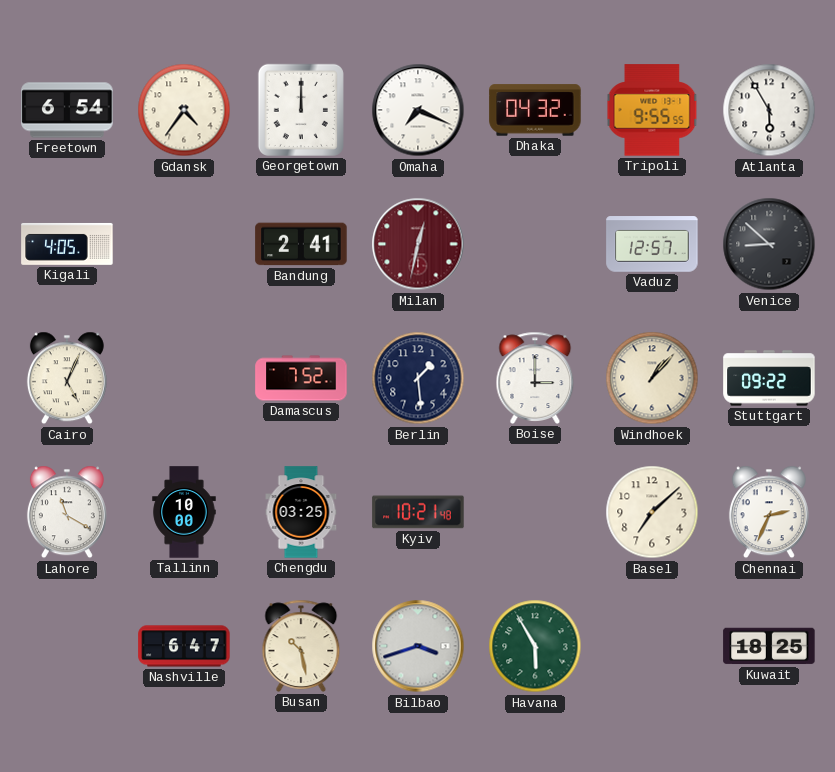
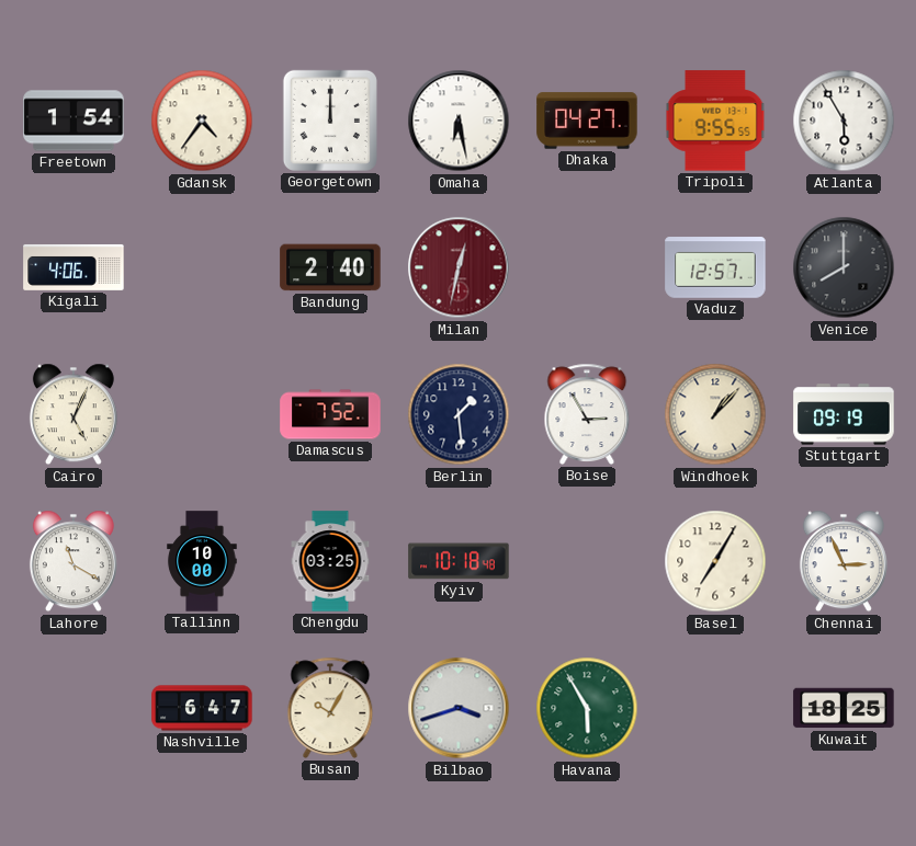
Freetown: 6:54 -> 1:54 (73, 121)
Omaha: 7:19 -> 6:28 (459, 121)
Dhaka: 04:32 -> 04:27 (587, 121)
Kigali: 4:05 -> 4:06 (73, 267)
Bandung: 2:41 -> 2:40 (330, 267)
Venice: 8:52 -> 8:00 (844, 267)
Boise: 3:00 -> 2:55 (587, 414)
Stuttgart: 09:22 -> 09:19 (844, 414)
Kyiv: 10:21 -> 10:18 (459, 561)
Basel: 7:08 -> 7:05 (715, 561)
Chennai: 2:34 -> 2:56 (844, 561)
Busan: 10:28 -> 10:05 (330, 708)
